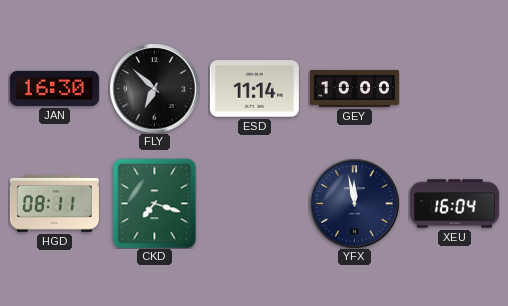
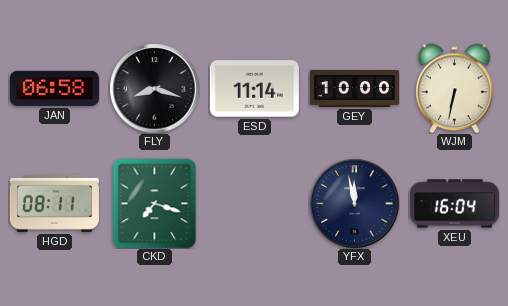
JAN: 16:30 -> 06:58 (54, 88)
FLY: 6:52 -> 8:18 (154, 88)
WJM: none -> 6:32 (455, 88)
